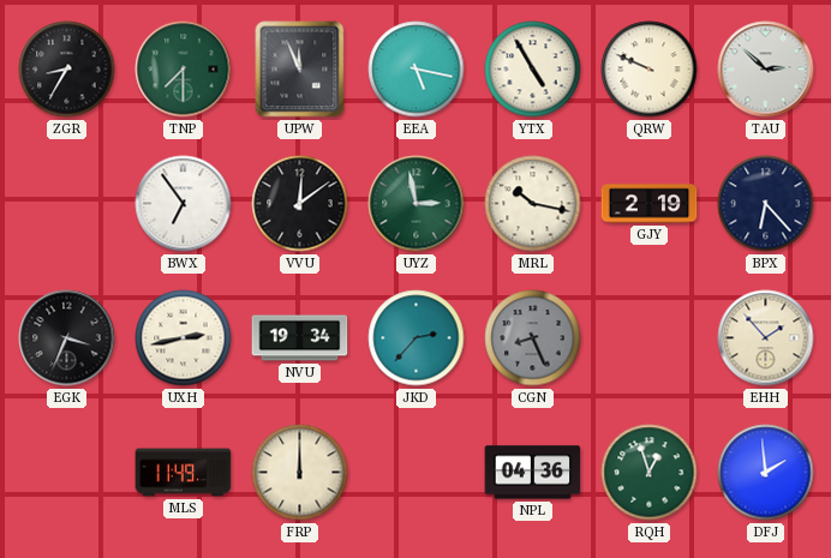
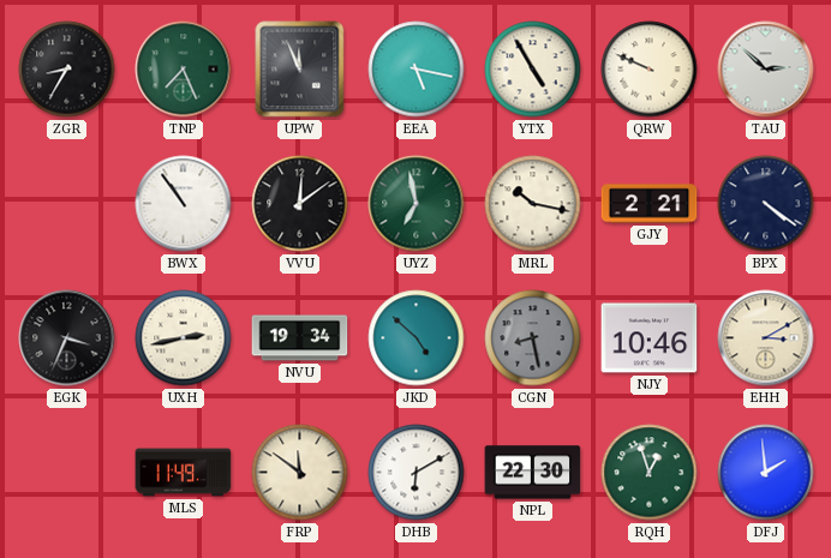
TNP: 7:30 -> 7:26 (184, 70)
BWX: 6:54 -> 10:54 (184, 204)
UYZ: 2:58 -> 6:58 (417, 204)
GJY: 2:19 -> 2:21 (650, 204)
BPX: 6:23 -> 4:21 (766, 204)
JKD: 2:37 -> 4:52 (417, 338)
CGN: 8:26 -> 8:28 (533, 338)
NJY: none -> 10:46 (650, 338)
EHH: 1:53 -> 3:10 (766, 338)
FRP: 12:00 -> 11:51 (300, 473)
DHB: none -> 6:10 (417, 473)
NPL: 04:36 -> 22:30 (533, 473)
